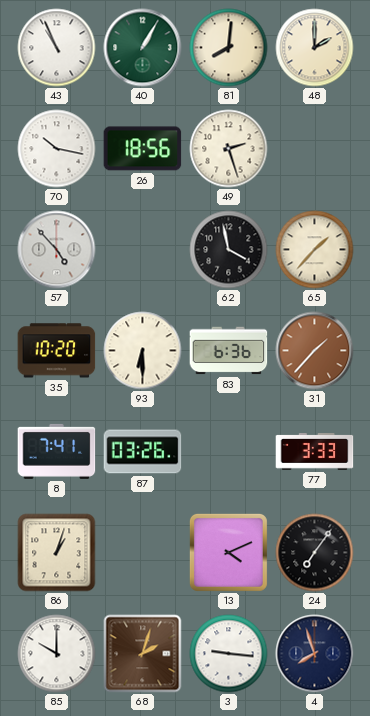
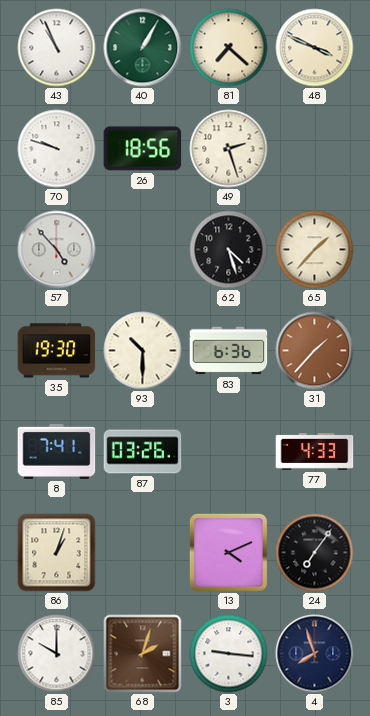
81: 8:01 -> 7:22 (229, 48)
48: 2:00 -> 3:49 (315, 48)
70: 10:17 -> 9:48 (57, 149)
62: 3:58 -> 4:27 (229, 250)
35: 10:20 -> 19:30 (57, 351)
93: 6:30 -> 10:30 (143, 351)
77: 3:33 -> 4:33 (315, 452)
